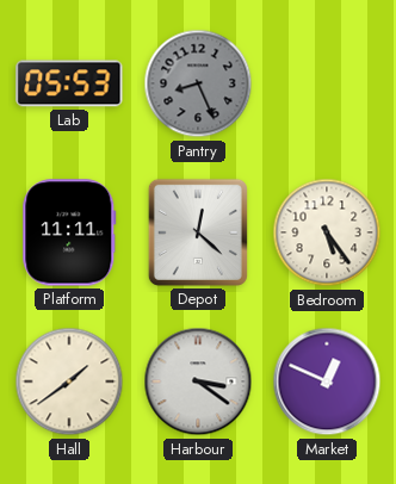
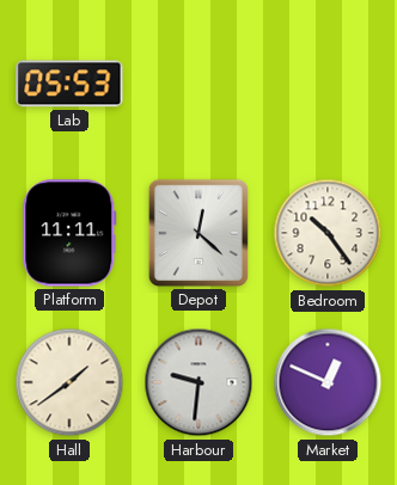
Pantry: 8:26 -> none (198, 83)
Bedroom: 5:24 -> 10:24 (328, 233)
Harbour: 3:21 -> 9:31 (198, 382)
